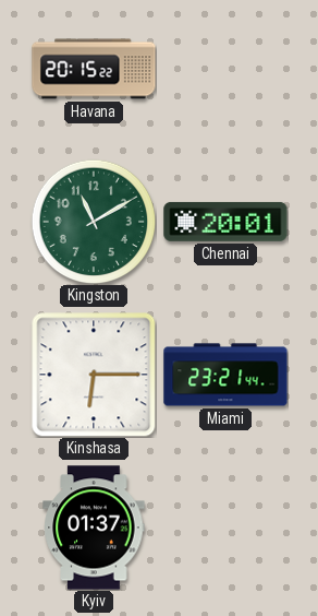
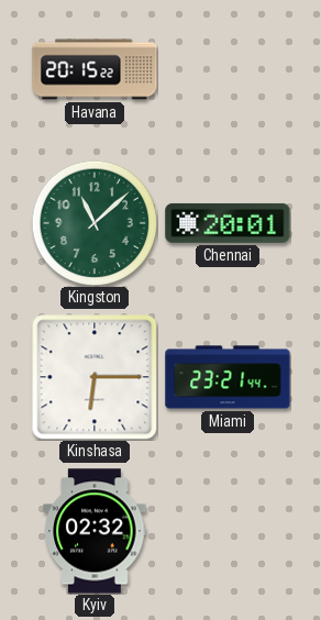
Kingston: 11:10 -> 11:08 (95, 223)
Kyiv: 01:37 -> 02:32 (95, 531)
